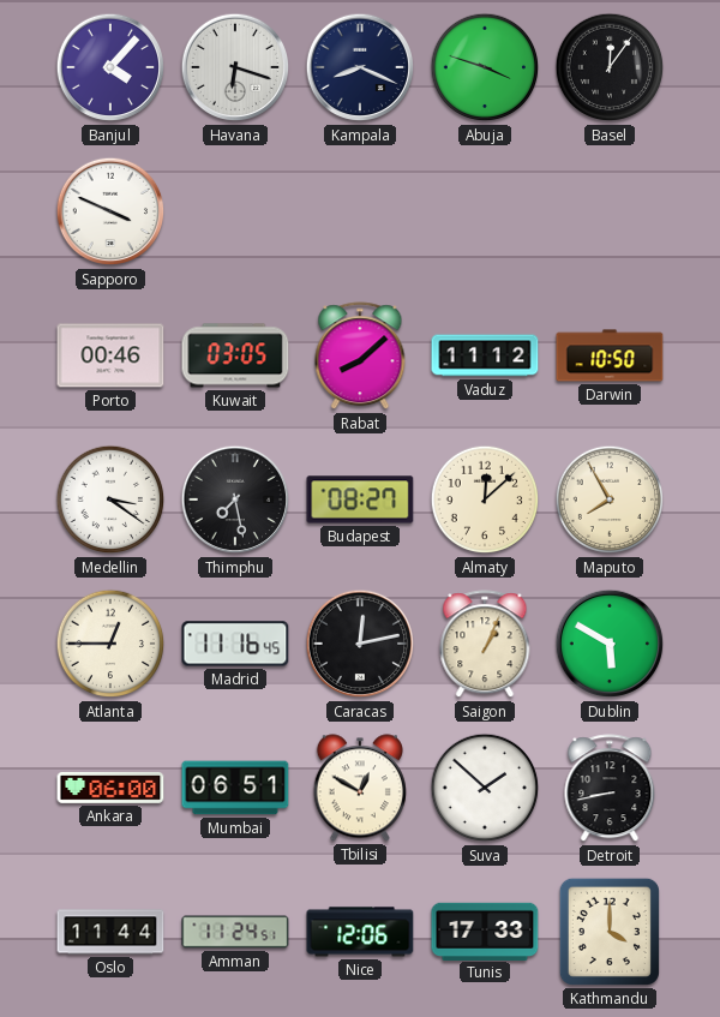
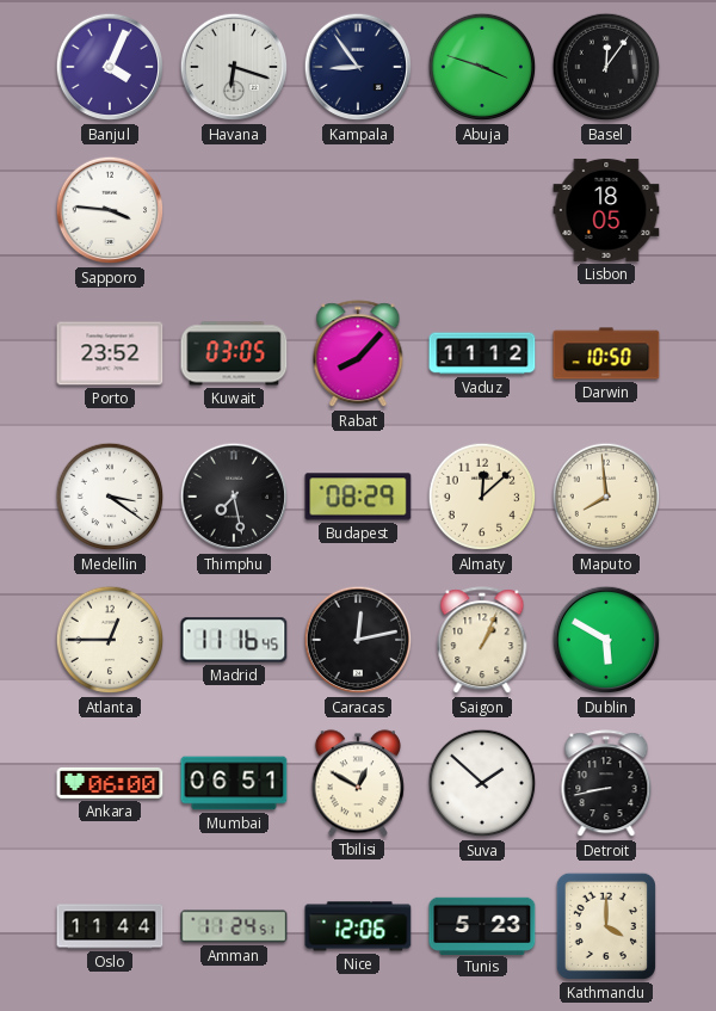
Banjul: 4:07 -> 4:04 (110, 67)
Kampala: 8:19 -> 8:54 (358, 67)
Sapporo: 3:49 -> 3:46 (110, 210)
Lisbon: none -> 18:05 (606, 210)
Porto: 00:46 -> 23:52 (110, 353)
Rabat: 8:08 -> 8:07 (358, 355)
Budapest: 08:27 -> 08:29 (358, 497)
Maputo: 7:55 -> 7:59 (606, 497)
Tunis: 17:33 -> 5:23 (482, 925)
